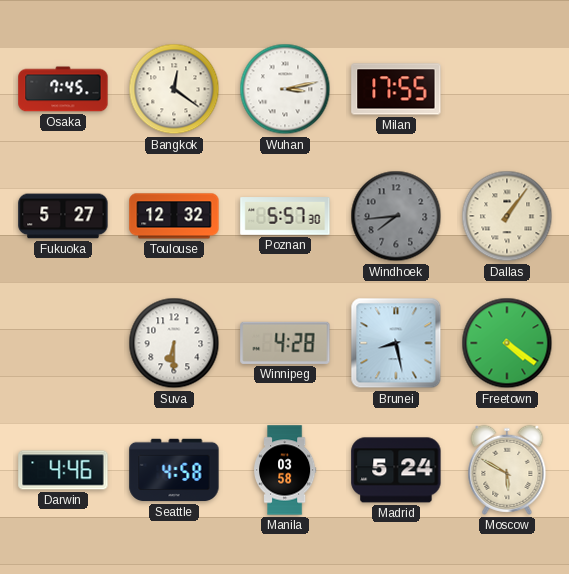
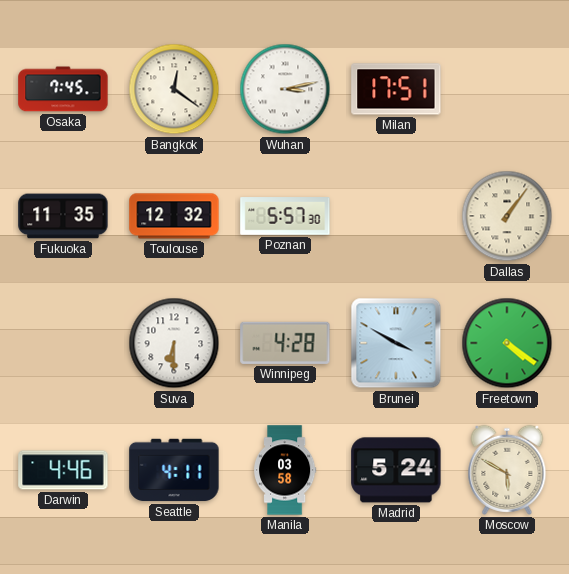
Milan: 17:55 -> 17:51 (396, 89)
Fukuoka: 5:27 -> 11:35 (63, 216)
Windhoek: 7:44 -> none (396, 216)
Brunei: 8:28 -> 3:50 (396, 343)
Seattle: 4:58 -> 4:11 (174, 470)
